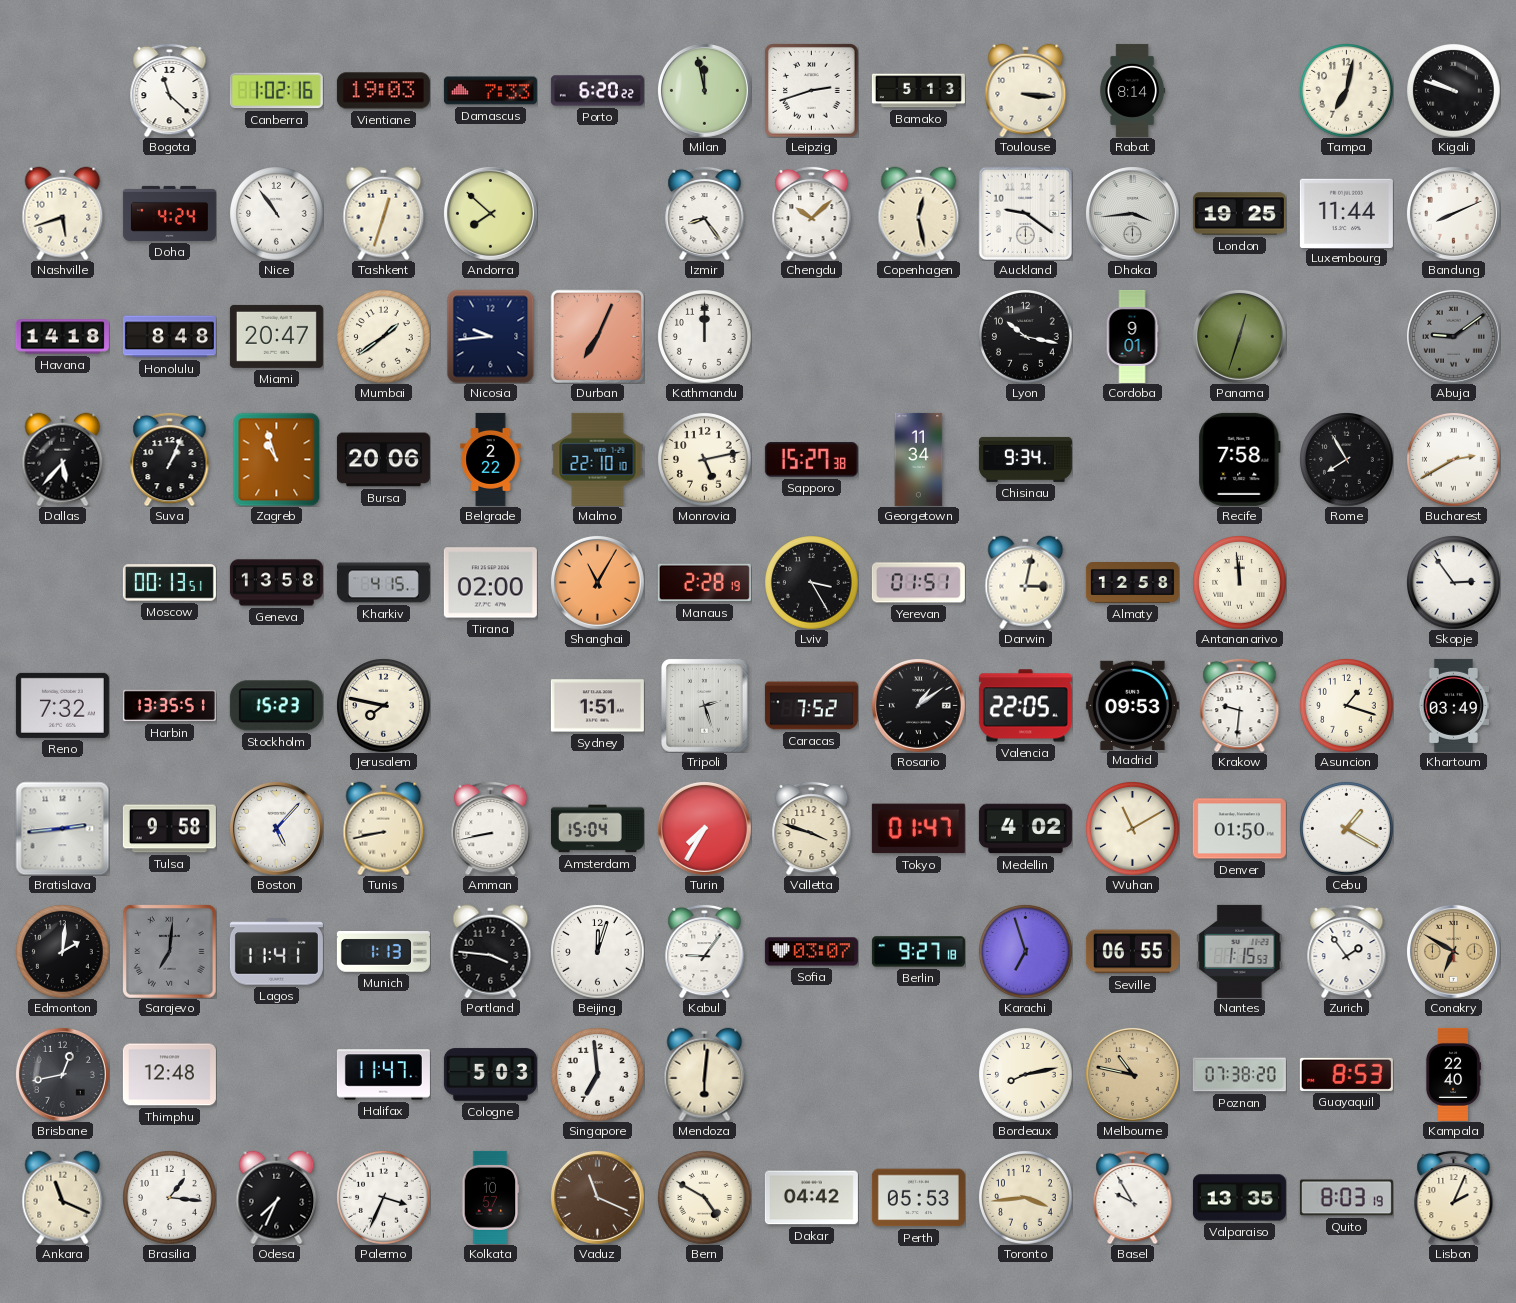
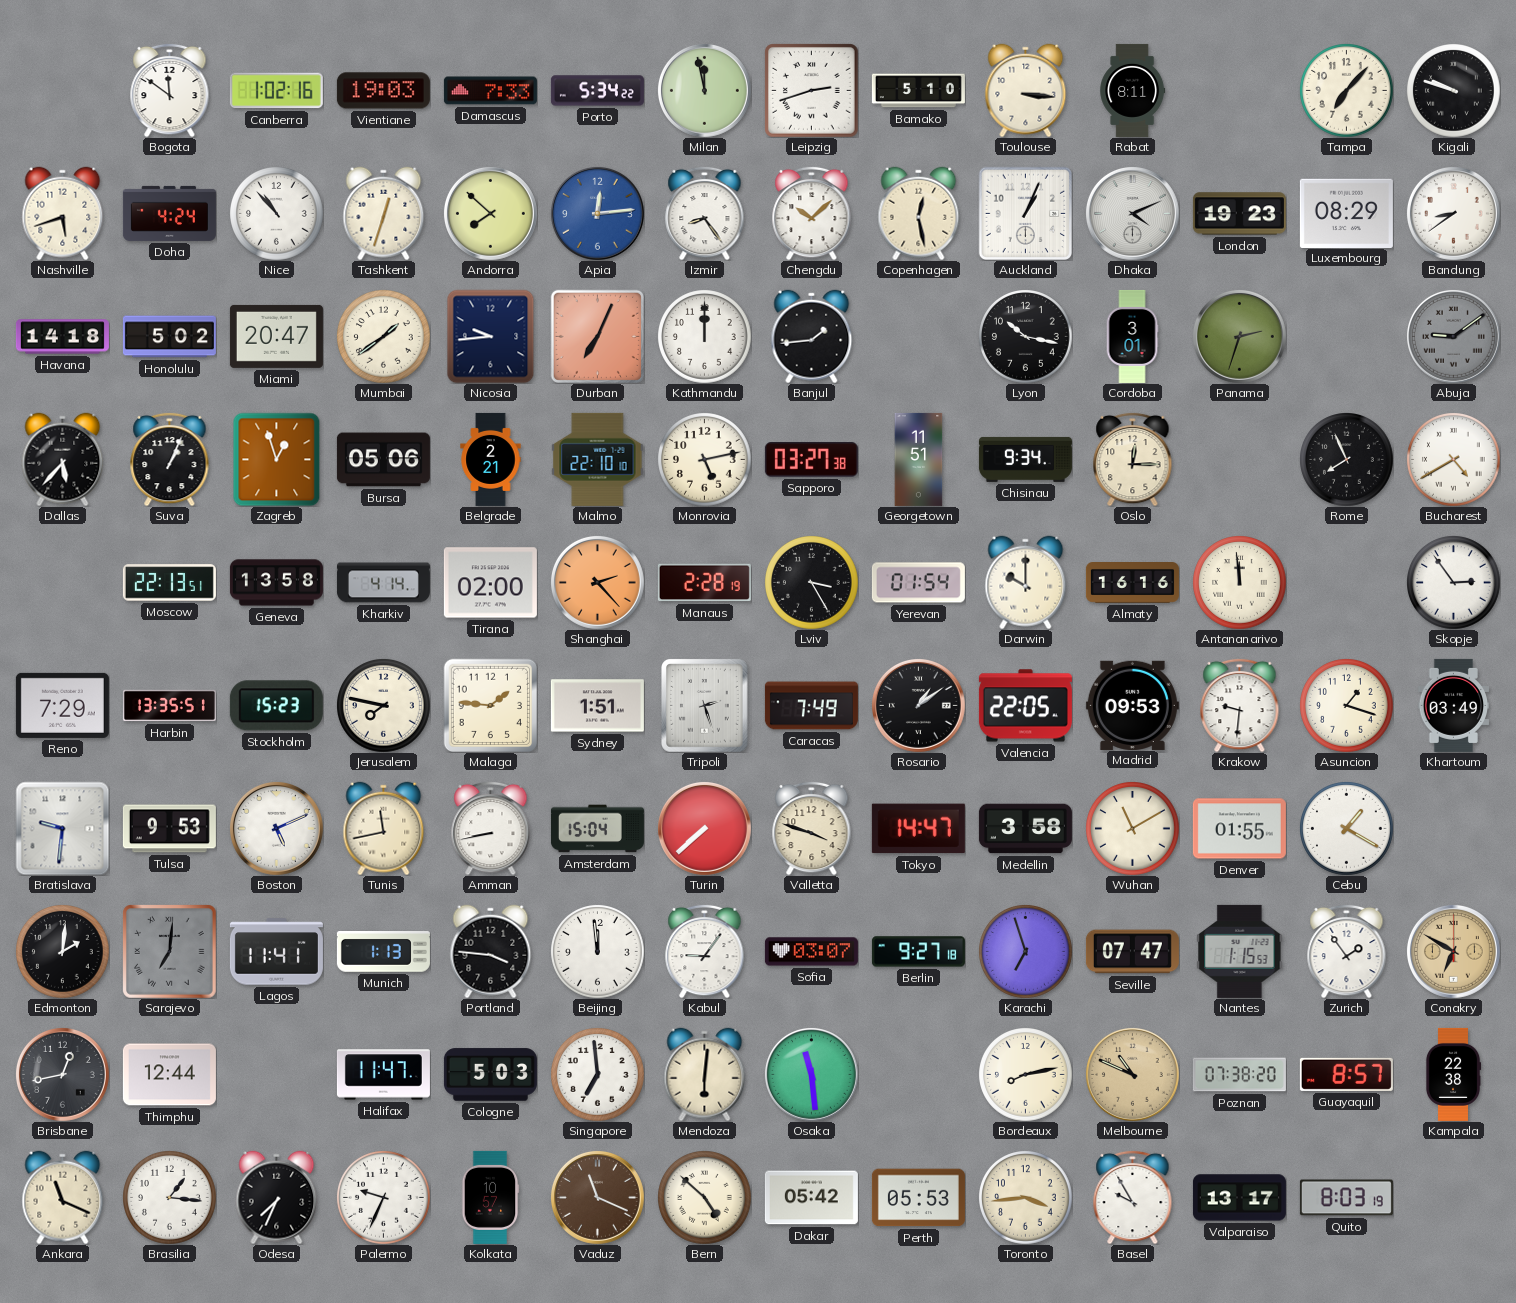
Bogota: 11:22 -> 11:51 (170, 90)
Porto: 6:20 -> 5:34 (597, 91)
Bamako: 5:13 -> 5:10 (918, 91)
Rabat: 8:14 -> 8:11 (1133, 90)
Tampa: 7:02 -> 7:07 (1347, 91)
Nice: 10:54 -> 10:53 (277, 214)
Apia: none -> 12:14 (597, 213)
Auckland: 9:21 -> 1:04 (1025, 213)
Dhaka: 3:44 -> 4:11 (1132, 213)
London: 19:25 -> 19:23 (1239, 214)
Luxembourg: 11:44 -> 08:29 (1346, 213)
Bandung: 8:11 -> 8:39 (1453, 213)
Honolulu: 8:48 -> 5:02 (169, 337)
Banjul: none -> 1:44 (812, 336)
Cordoba: 9:01 -> 3:01 (1132, 336)
Panama: 12:33 -> 2:33 (1239, 336)
Zagreb: 10:57 -> 12:57 (277, 459)
Bursa: 20:06 -> 05:06 (383, 460)
Belgrade: 2:22 -> 2:21 (491, 459)
Sapporo: 15:27 -> 03:27 (811, 460)
Georgetown: 11:34 -> 11:51 (919, 459)
Oslo: none -> 12:15 (1133, 459)
Recife: 7:58 -> none (1240, 459)
Rome: 7:55 -> 7:56 (1347, 460)
Bucharest: 2:40 -> 4:40 (1454, 460)
Moscow: 00:13 -> 22:13 (169, 583)
Kharkiv: 4:15 -> 4:14 (383, 583)
Shanghai: 11:05 -> 2:23 (597, 582)
Yerevan: 01:51 -> 01:54 (918, 583)
Darwin: 3:02 -> 10:00 (1026, 582)
Almaty: 12:58 -> 16:16 (1132, 583)
Reno: 7:32 -> 7:29 (62, 705)
Malaga: none -> 1:46 (490, 705)
Caracas: 7:52 -> 7:49 (811, 706)
Bratislava: 2:44 -> 9:31 (62, 828)
Tulsa: 9:58 -> 9:53 (169, 829)
Boston: 5:07 -> 5:11 (276, 828)
Tunis: 8:43 -> 11:43 (384, 828)
Turin: 7:35 -> 7:38 (704, 828)
Tokyo: 01:47 -> 14:47 (918, 829)
Medellin: 4:02 -> 3:58 (1025, 829)
Denver: 01:50 -> 01:55 (1239, 829)
Beijing: 12:03 -> 11:59 (598, 952)
Seville: 06:55 -> 07:47 (1132, 952)
Thimphu: 12:48 -> 12:44 (169, 1075)
Osaka: none -> 11:29 (811, 1074)
Melbourne: 10:47 -> 10:49 (1132, 1074)
Guayaquil: 8:53 -> 8:57 (1346, 1074)
Kampala: 22:40 -> 22:38 (1453, 1074)
Palermo: 3:34 -> 9:34 (384, 1198)
Bern: 4:50 -> 4:52 (705, 1198)
Dakar: 04:42 -> 05:42 (811, 1198)
Valparaiso: 13:35 -> 13:17 (1239, 1198)
Lisbon: 2:04 -> none (1454, 1197)
